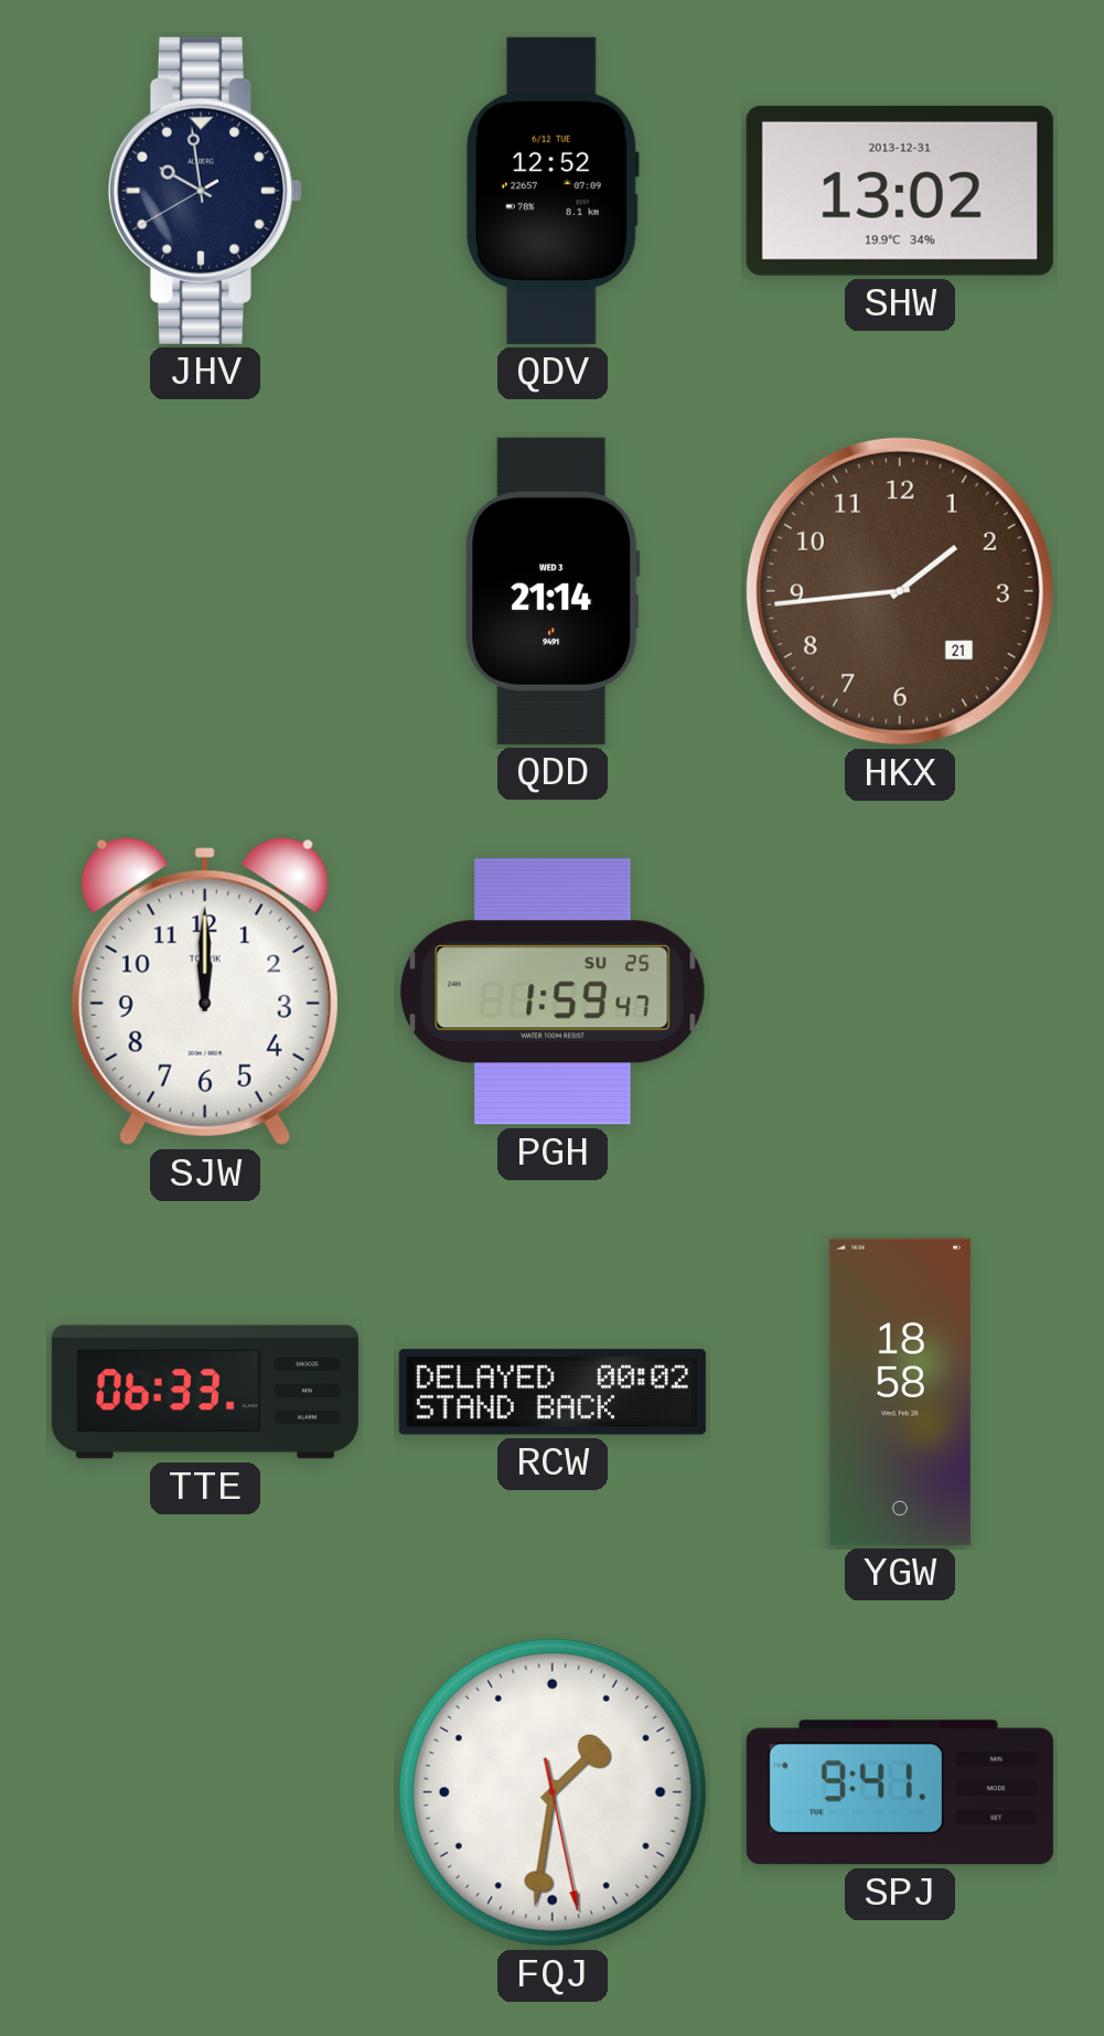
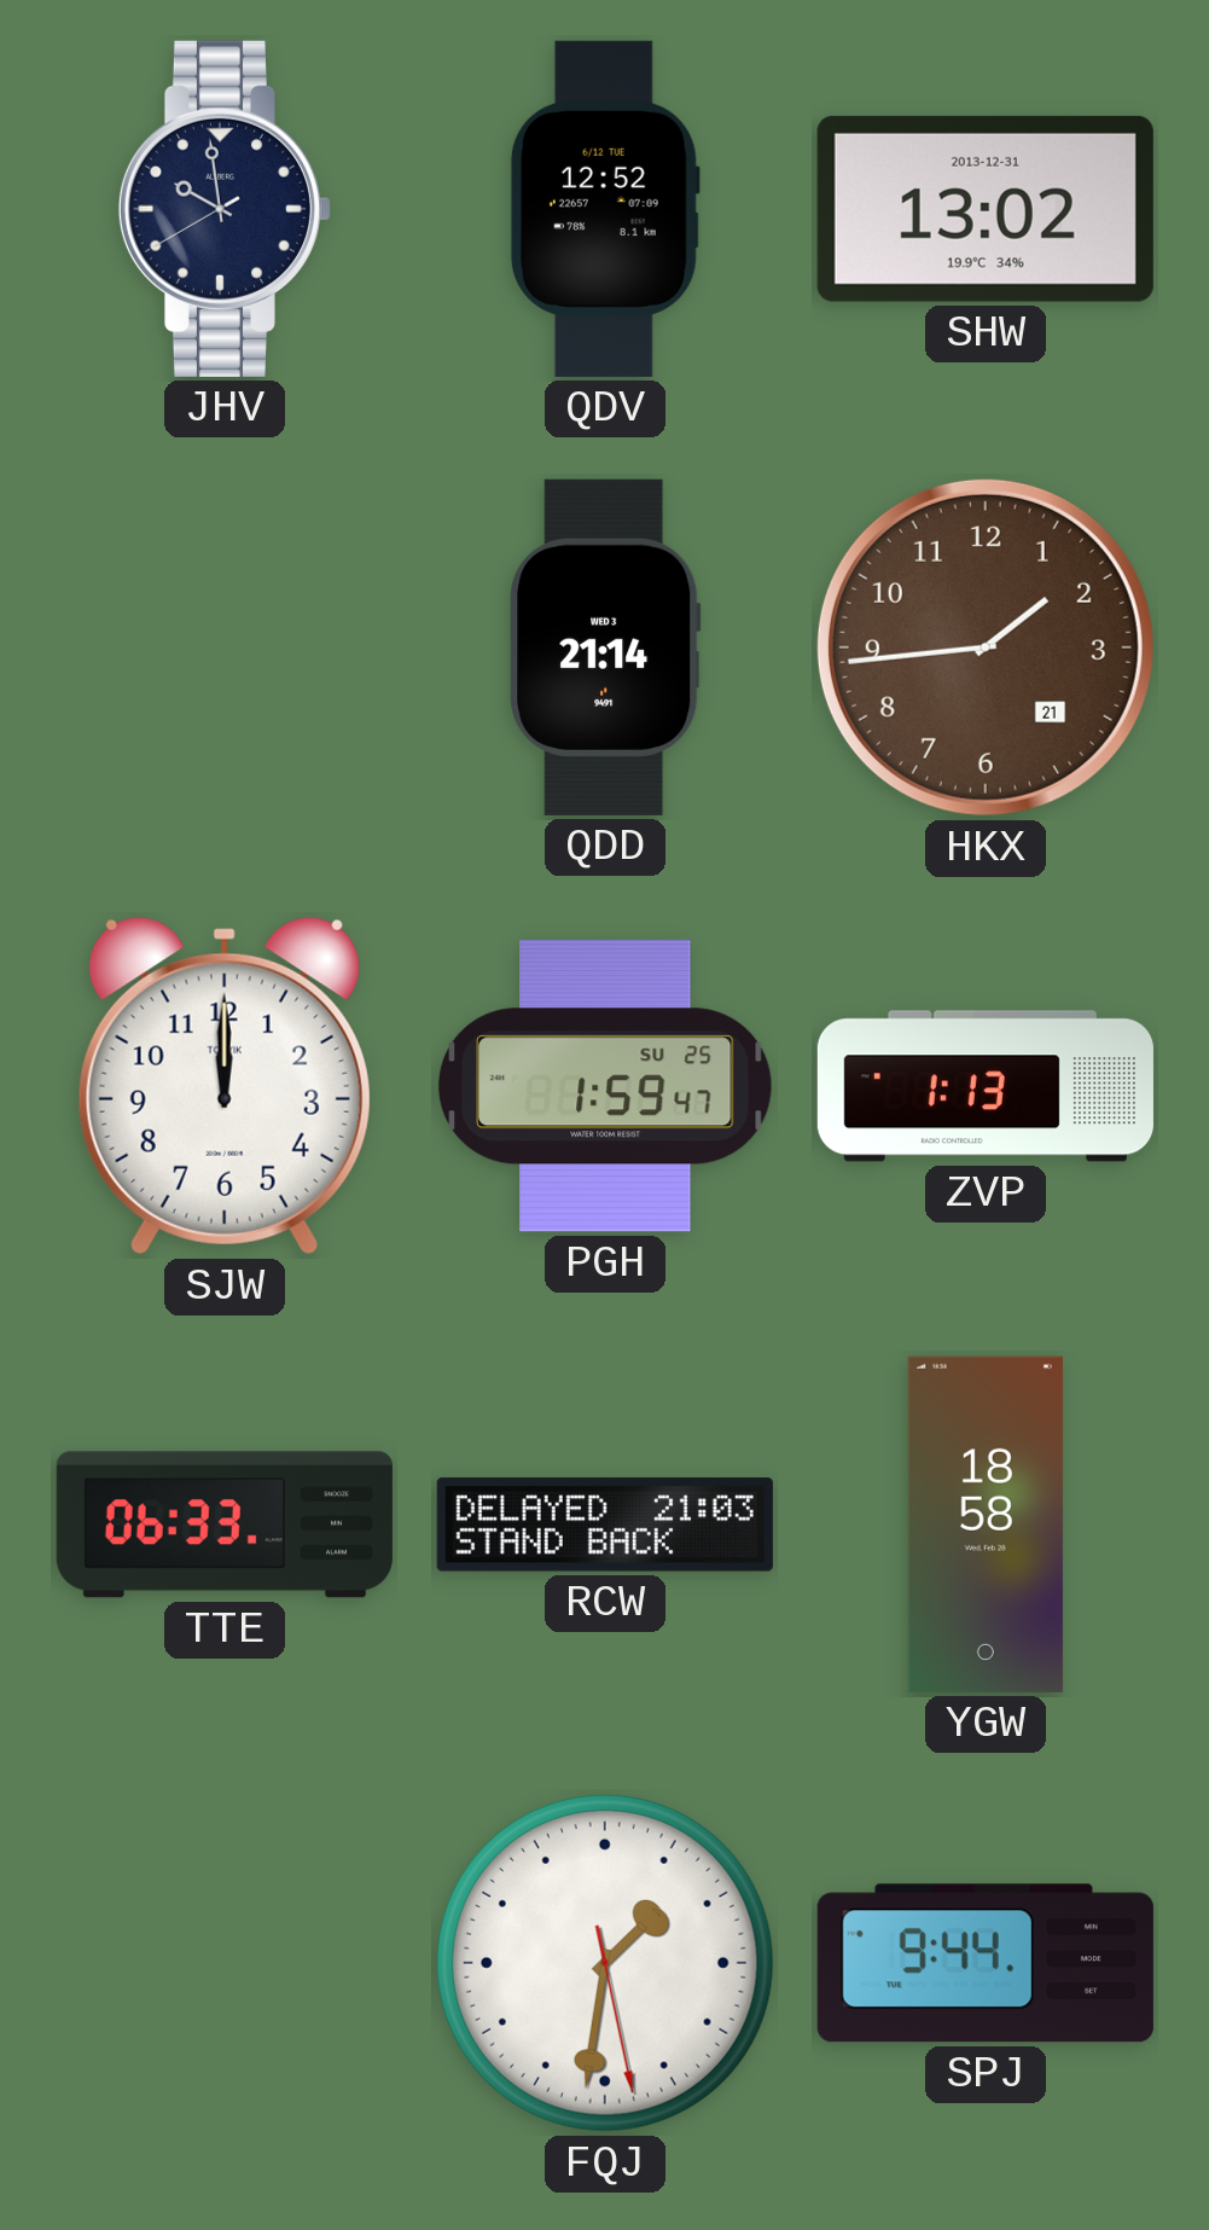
ZVP: none -> 1:13 (986, 1086)
RCW: 00:02 -> 21:03 (605, 1525)
SPJ: 9:41 -> 9:44 (986, 1963)
